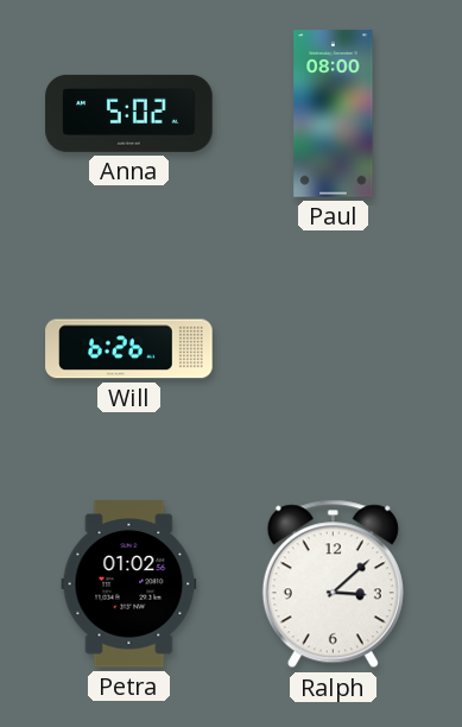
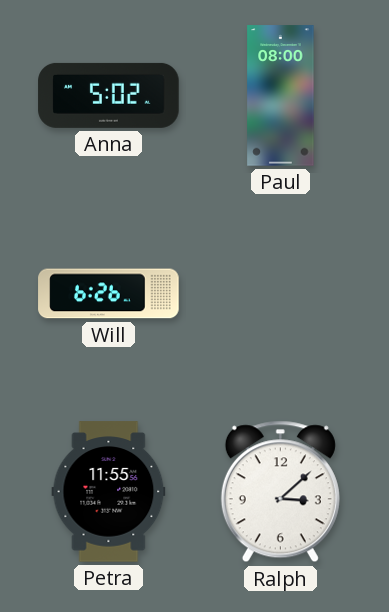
Petra: 01:02 -> 11:55 (109, 492)
